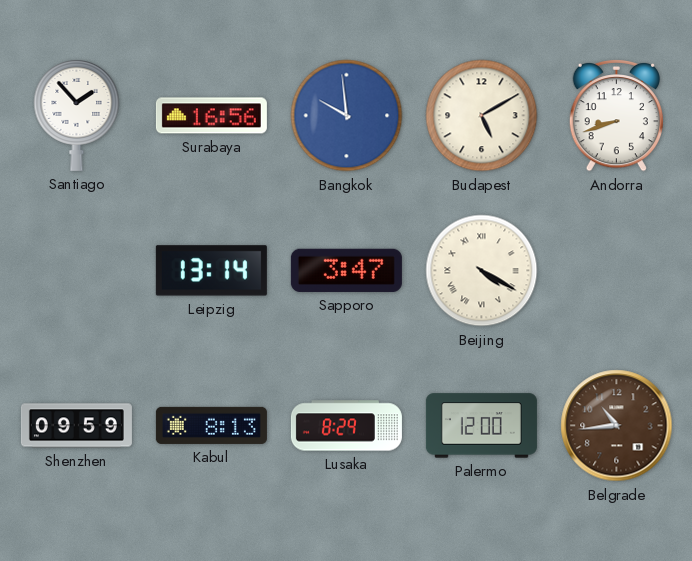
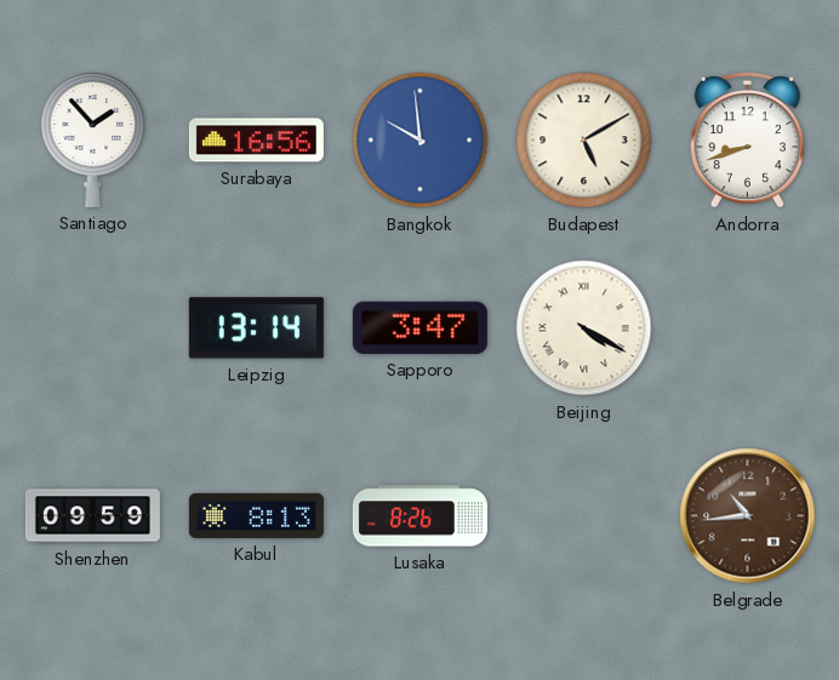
Lusaka: 8:29 -> 8:26 (419, 516)
Palermo: 12:00 -> none (481, 426)
